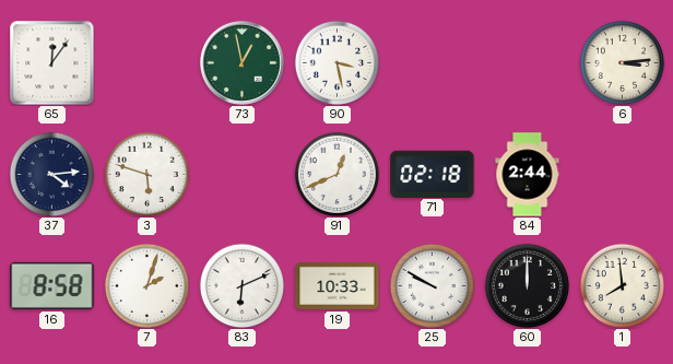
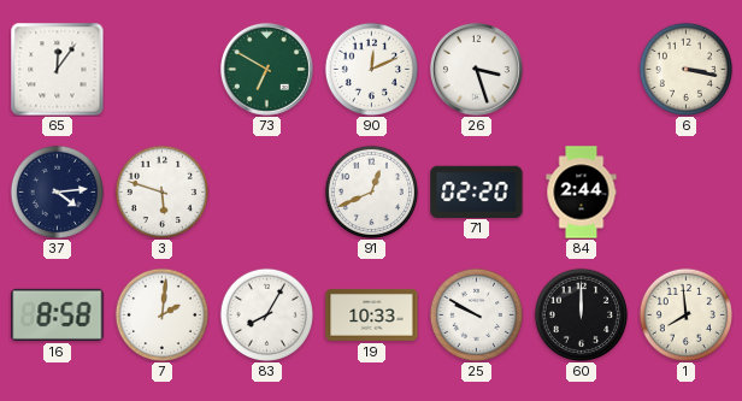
73: 12:58 -> 6:50 (266, 69)
90: 3:28 -> 12:11 (371, 69)
26: none -> 3:27 (476, 69)
6: 3:14 -> 3:17 (685, 69)
71: 02:18 -> 02:20 (477, 191)
7: 2:03 -> 2:01 (161, 314)
83: 6:11 -> 8:05 (266, 314)
